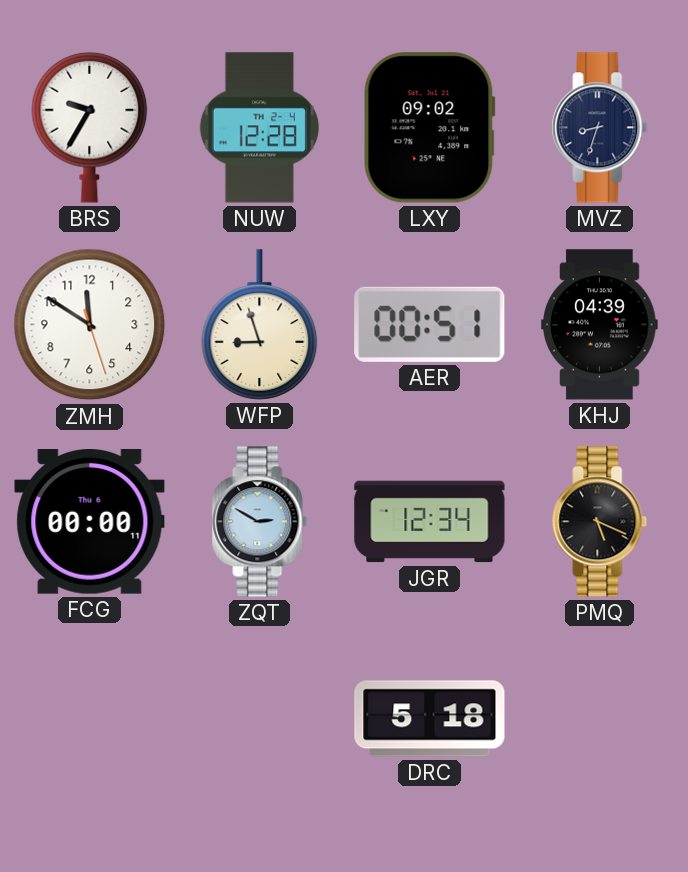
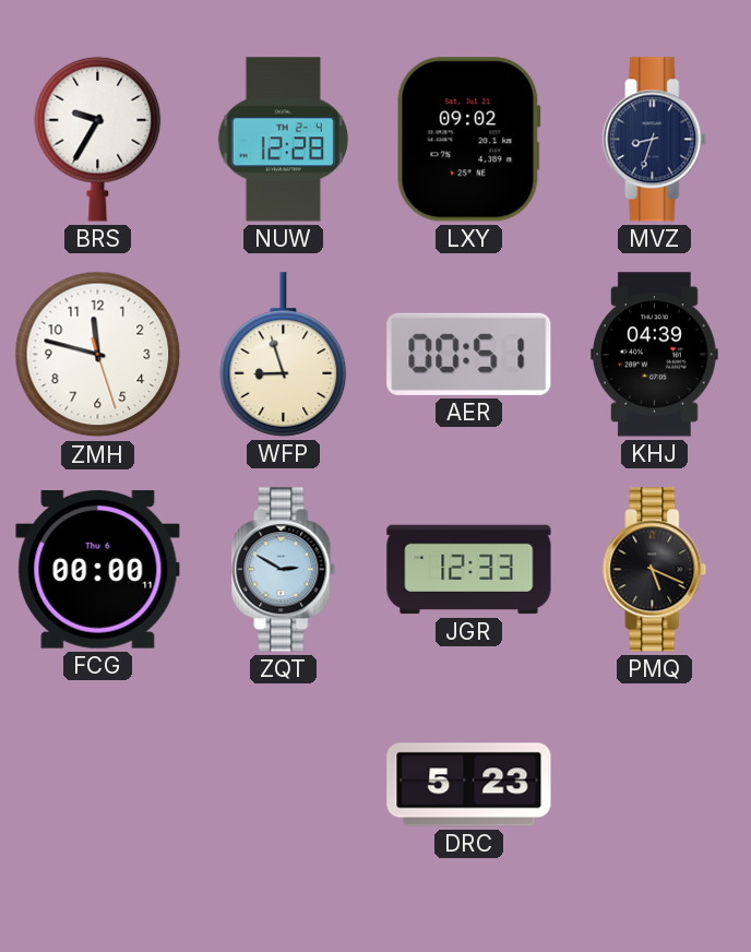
ZMH: 11:50 -> 11:47 (98, 355)
JGR: 12:34 -> 12:33 (469, 570)
DRC: 5:18 -> 5:23 (469, 785)
